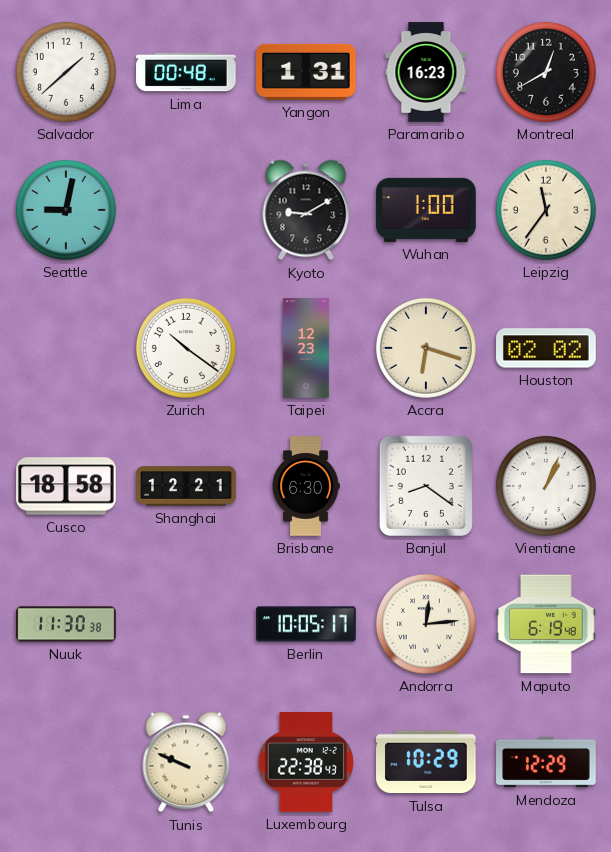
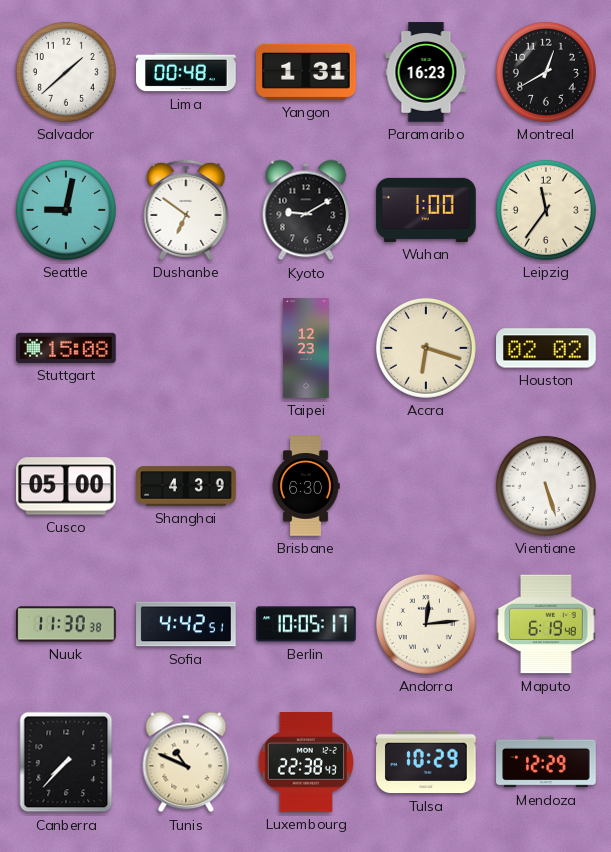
Dushanbe: none -> 6:51 (186, 210)
Stuttgart: none -> 15:08 (66, 348)
Zurich: 10:21 -> none (186, 348)
Cusco: 18:58 -> 05:00 (66, 486)
Shanghai: 12:21 -> 4:39 (186, 486)
Banjul: 8:21 -> none (426, 486)
Vientiane: 1:04 -> 5:27 (546, 486)
Sofia: none -> 4:42 (186, 624)
Canberra: none -> 7:37 (66, 762)
Tunis: 9:49 -> 10:49 (186, 762)
